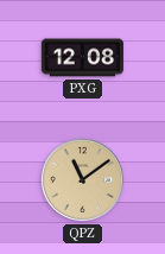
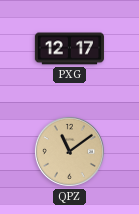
PXG: 12:08 -> 12:17 (69, 49)
